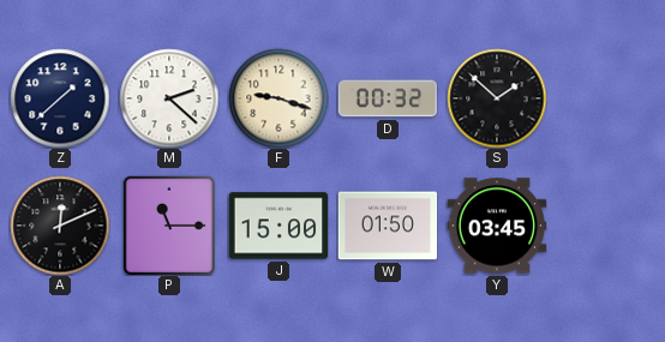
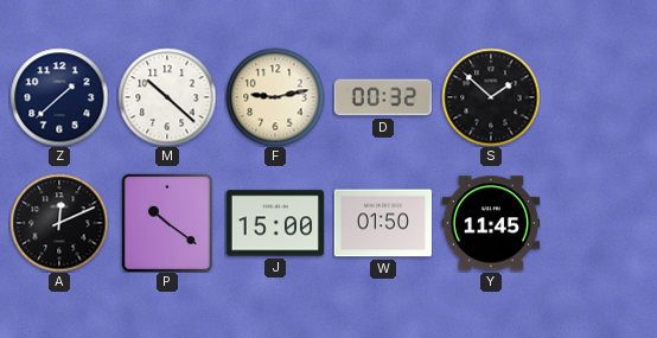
M: 2:22 -> 10:22 (167, 97)
F: 9:18 -> 9:13 (275, 97)
P: 11:15 -> 10:21 (166, 223)
Y: 03:45 -> 11:45 (491, 223)
